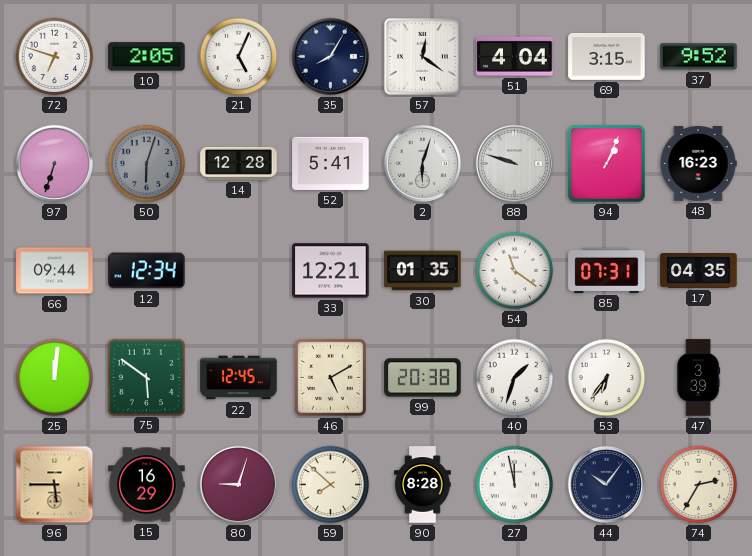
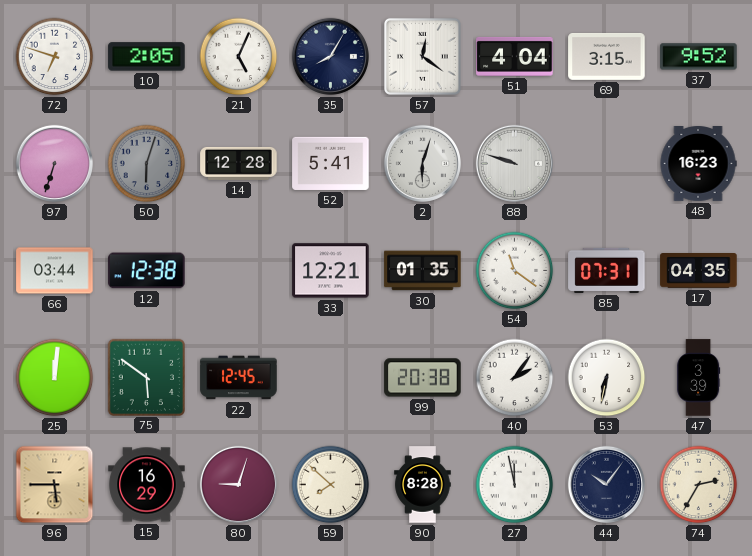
94: 1:04 -> none (607, 164)
66: 09:44 -> 03:44 (55, 271)
12: 12:34 -> 12:38 (147, 271)
46: 5:10 -> none (331, 378)
40: 1:33 -> 2:06 (515, 378)
53: 6:36 -> 6:32 (607, 378)
